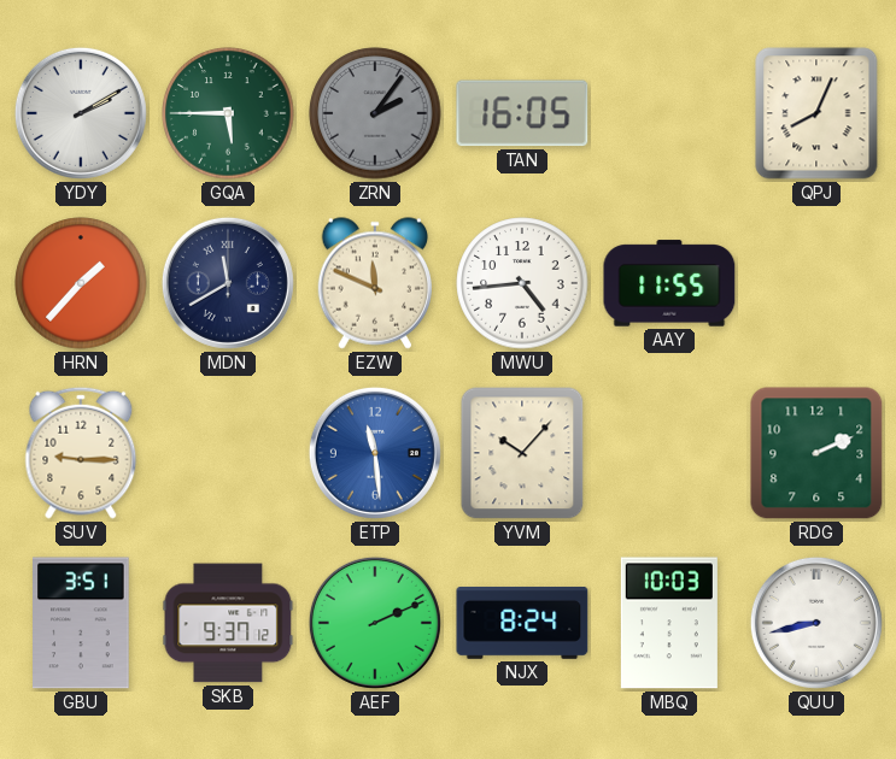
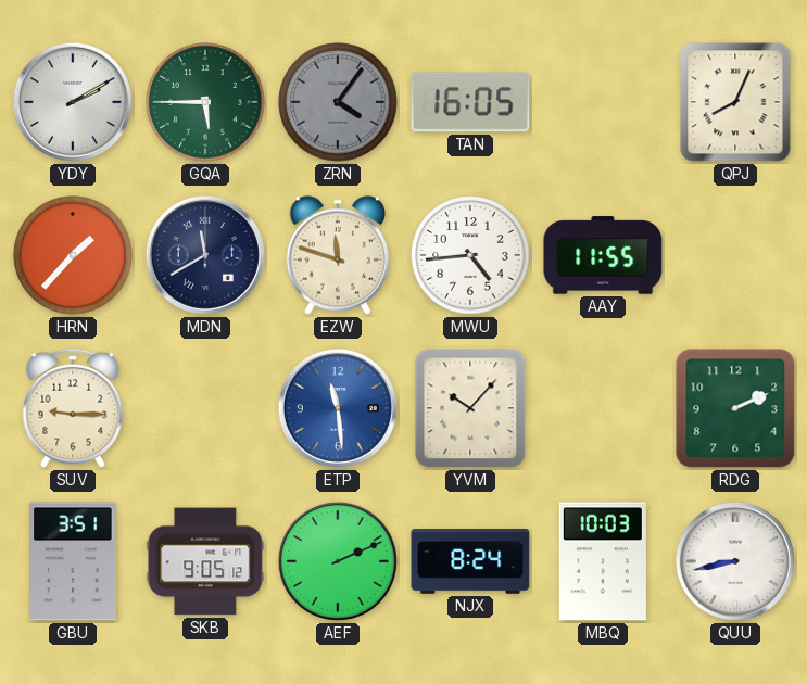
ZRN: 2:06 -> 4:06 (338, 102)
EZW: 11:49 -> 11:48 (337, 255)
SKB: 9:37 -> 9:05 (205, 561)
